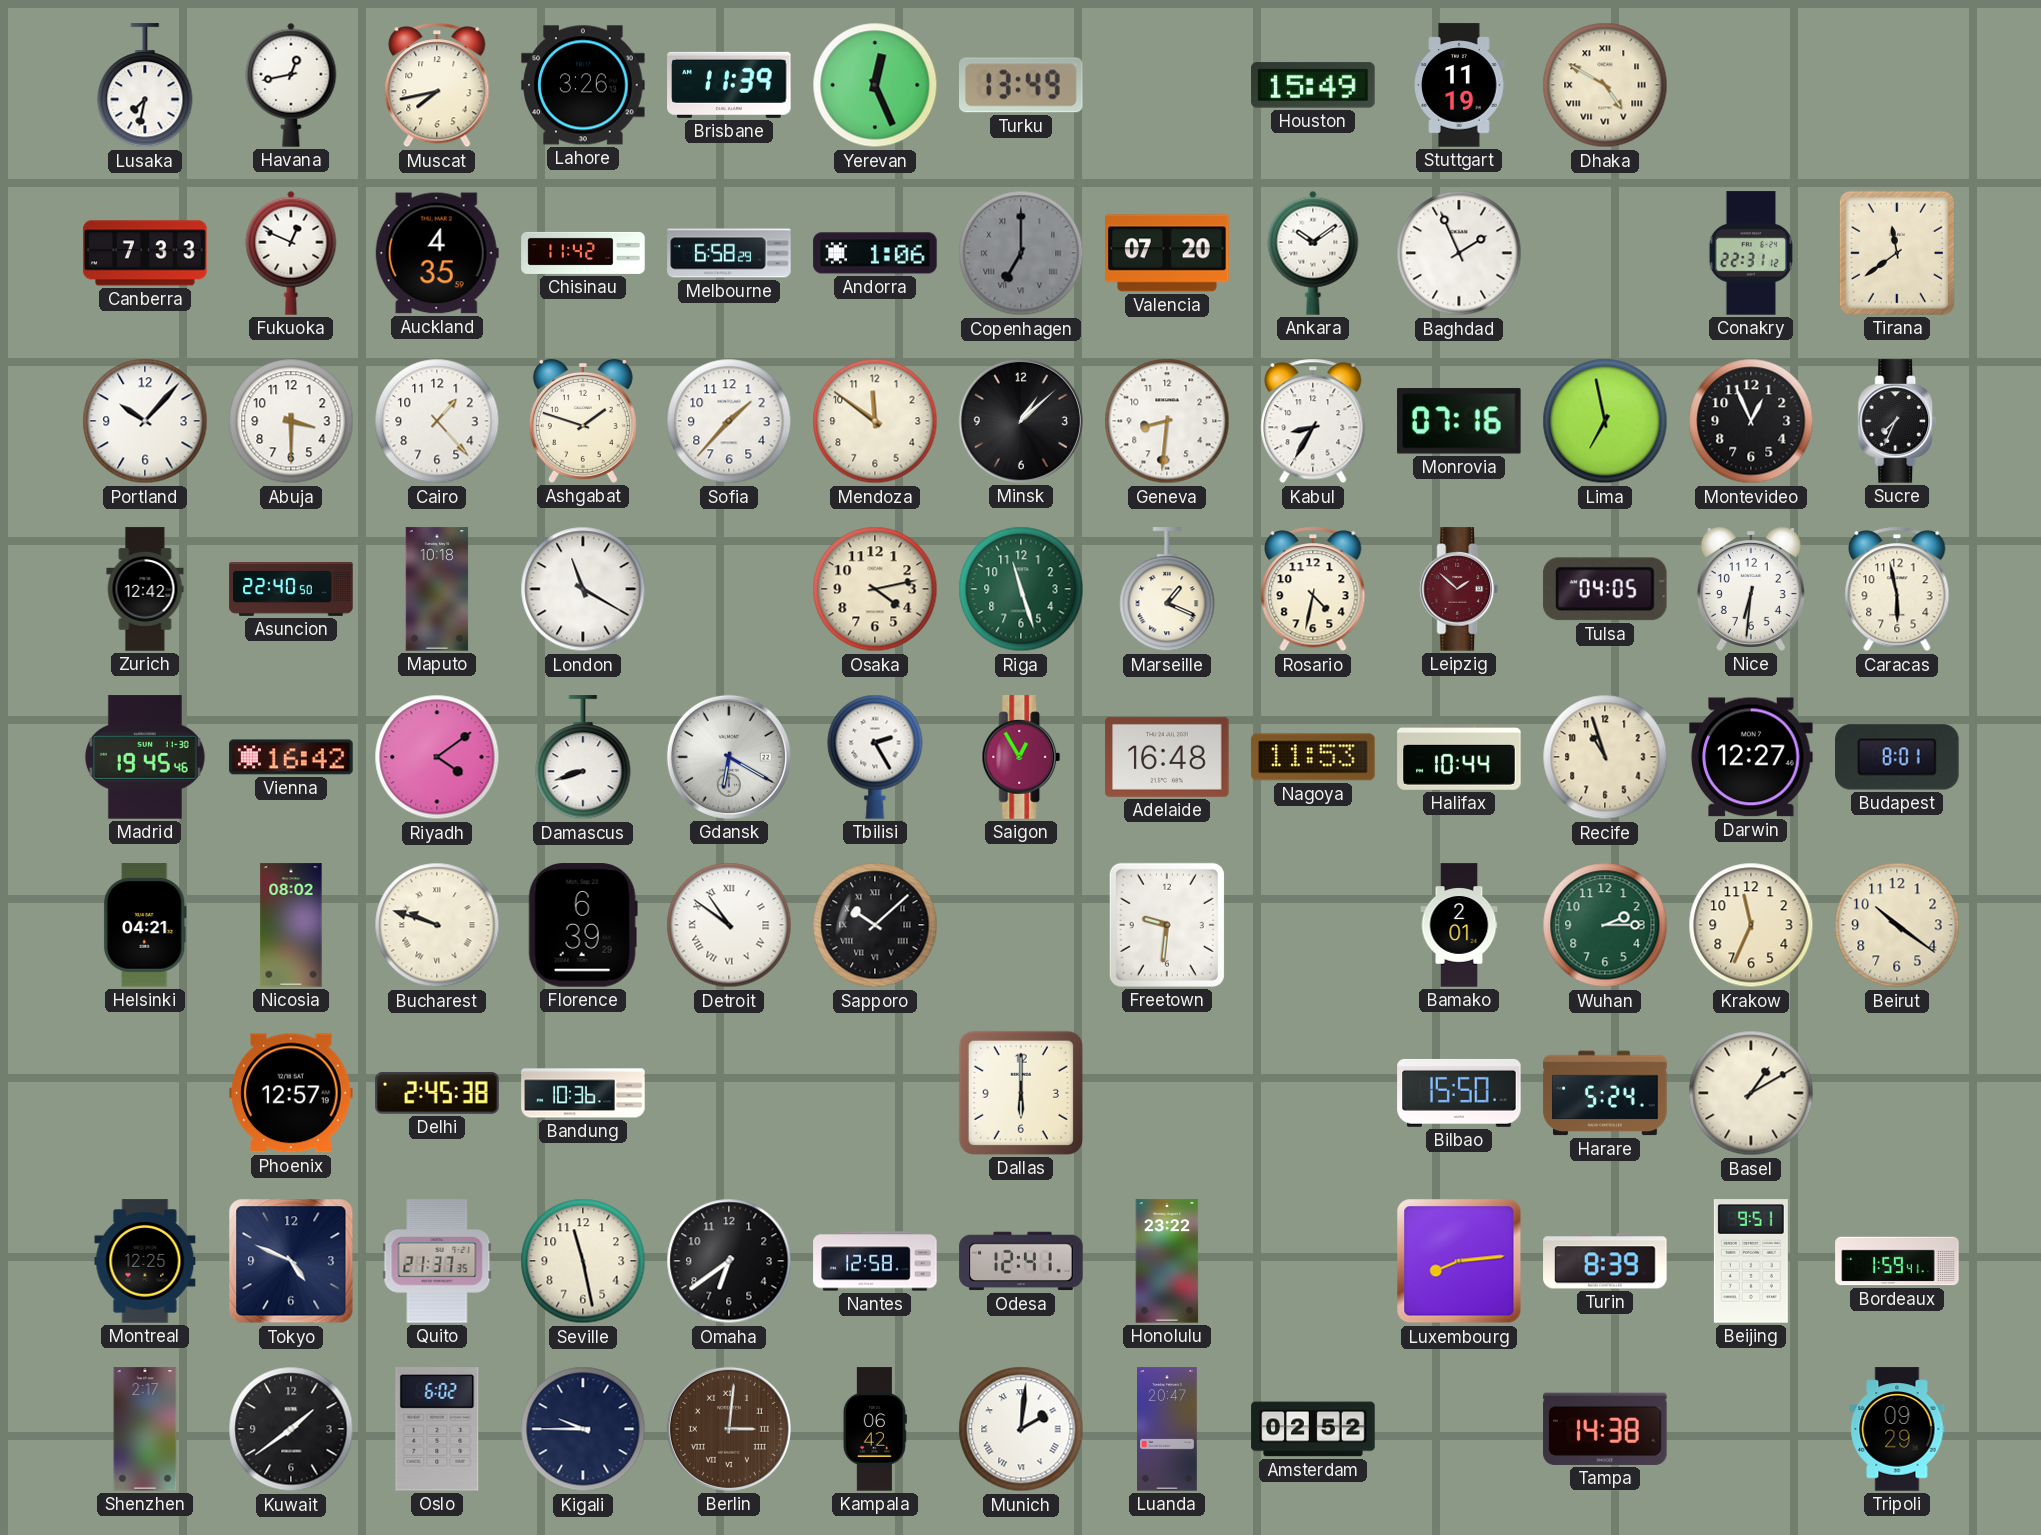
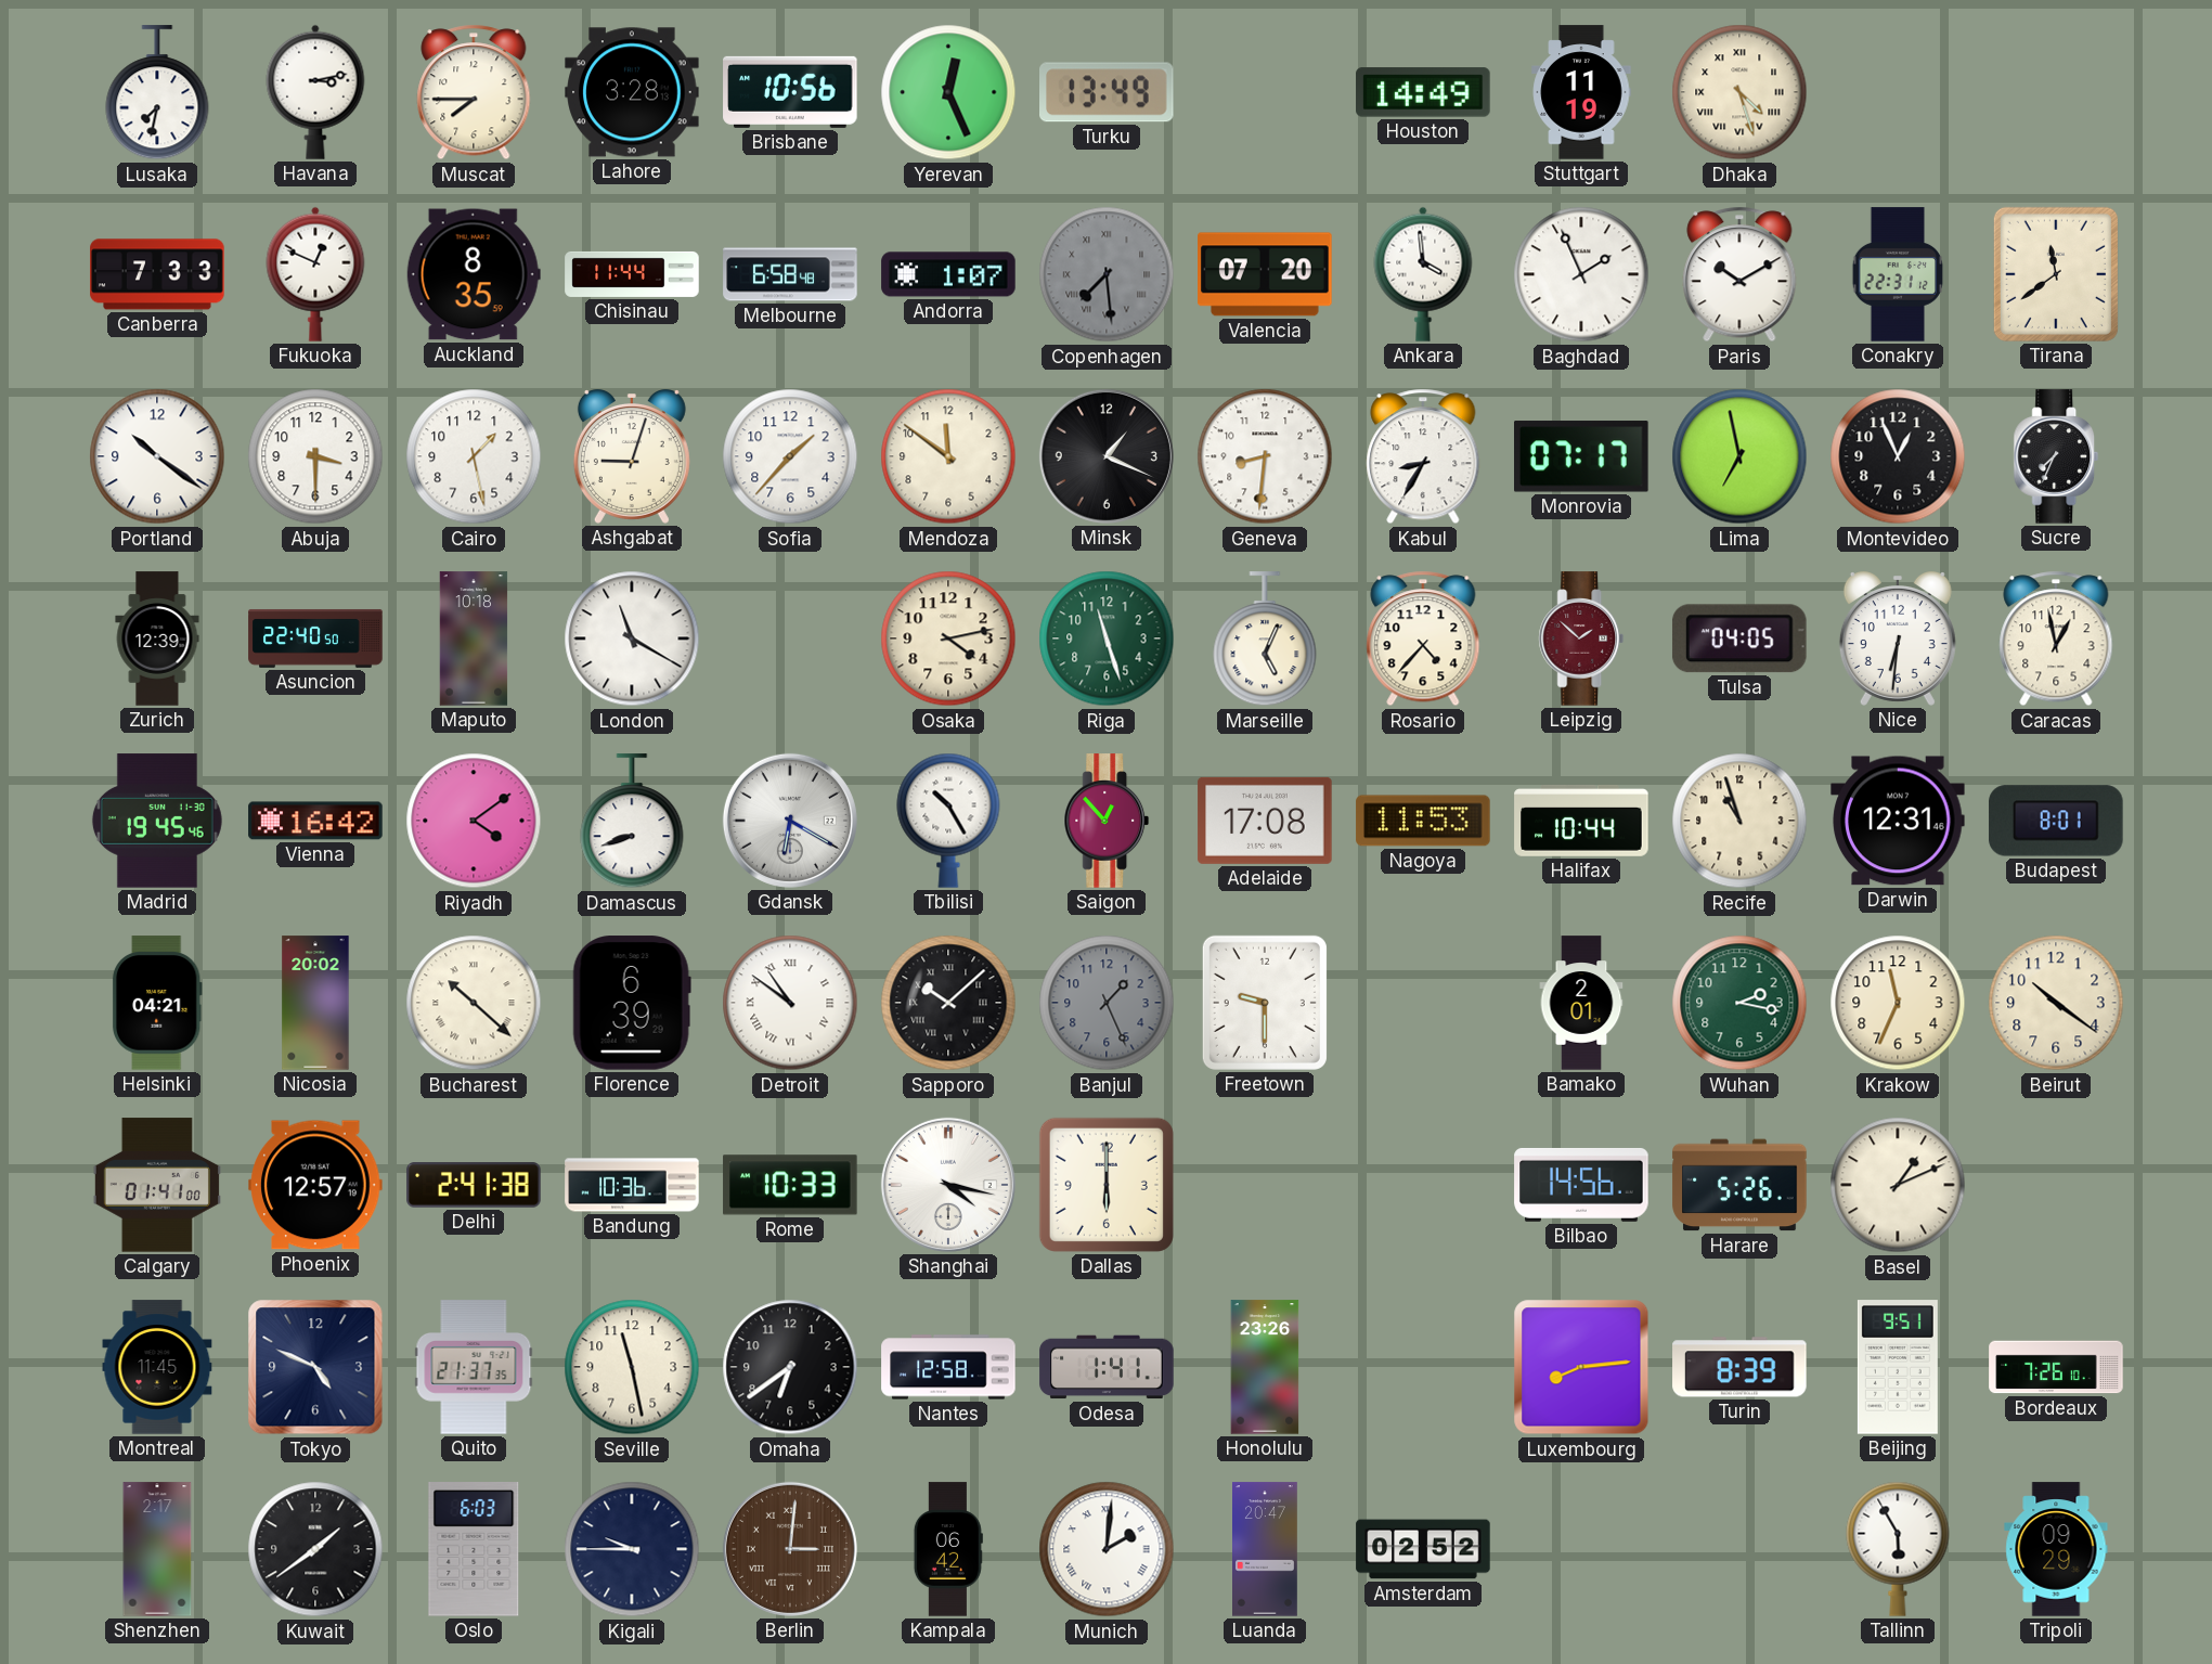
Havana: 12:43 -> 3:13 (315, 92)
Muscat: 7:43 -> 7:45 (474, 92)
Lahore: 3:26 -> 3:28 (632, 92)
Brisbane: 11:39 -> 10:56 (790, 92)
Houston: 15:49 -> 14:49 (1423, 92)
Dhaka: 4:50 -> 4:27 (1739, 92)
Auckland: 4:35 -> 8:35 (474, 274)
Chisinau: 11:42 -> 11:44 (632, 274)
Melbourne: 6:58:29 -> 6:58:48 (790, 274)
Andorra: 1:06 -> 1:07 (948, 274)
Copenhagen: 7:00 -> 7:29 (1107, 274)
Ankara: 10:09 -> 3:59 (1423, 274)
Paris: none -> 10:10 (1739, 274)
Portland: 10:07 -> 10:21 (157, 456)
Cairo: 1:23 -> 1:28 (474, 456)
Ashgabat: 1:48 -> 9:03 (632, 457)
Minsk: 1:08 -> 1:19 (1107, 456)
Monrovia: 07:16 -> 07:17 (1582, 456)
Zurich: 12:42 -> 12:39 (157, 638)
Marseille: 1:19 -> 5:04 (1265, 640)
Rosario: 4:32 -> 4:37 (1423, 638)
Caracas: 5:58 -> 12:58 (2056, 638)
Tbilisi: 2:25 -> 10:25 (948, 821)
Saigon: 12:55 -> 12:53 (1107, 821)
Adelaide: 16:48 -> 17:08 (1265, 821)
Darwin: 12:27 -> 12:31 (1898, 821)
Nicosia: 08:02 -> 20:02 (315, 1003)
Bucharest: 9:48 -> 10:22 (474, 1003)
Banjul: none -> 1:26 (1107, 1003)
Freetown: 9:31 -> 9:30 (1265, 1003)
Wuhan: 2:15 -> 2:17 (1739, 1003)
Calgary: none -> 01:41 (157, 1185)
Delhi: 2:45 -> 2:41 (474, 1185)
Rome: none -> 10:33 (790, 1185)
Shanghai: none -> 4:17 (948, 1185)
Bilbao: 15:50 -> 14:56 (1581, 1185)
Harare: 5:24 -> 5:26 (1739, 1185)
Basel: 1:10 -> 1:11 (1898, 1185)
Montreal: 12:25 -> 11:45 (157, 1367)
Odesa: 12:41 -> 1:41 (1107, 1367)
Honolulu: 23:22 -> 23:26 (1265, 1367)
Bordeaux: 1:59 -> 7:26 (2056, 1367)
Oslo: 6:02 -> 6:03 (474, 1549)
Tampa: 14:38 -> none (1605, 1429)
Tallinn: none -> 5:55 (1898, 1549)
